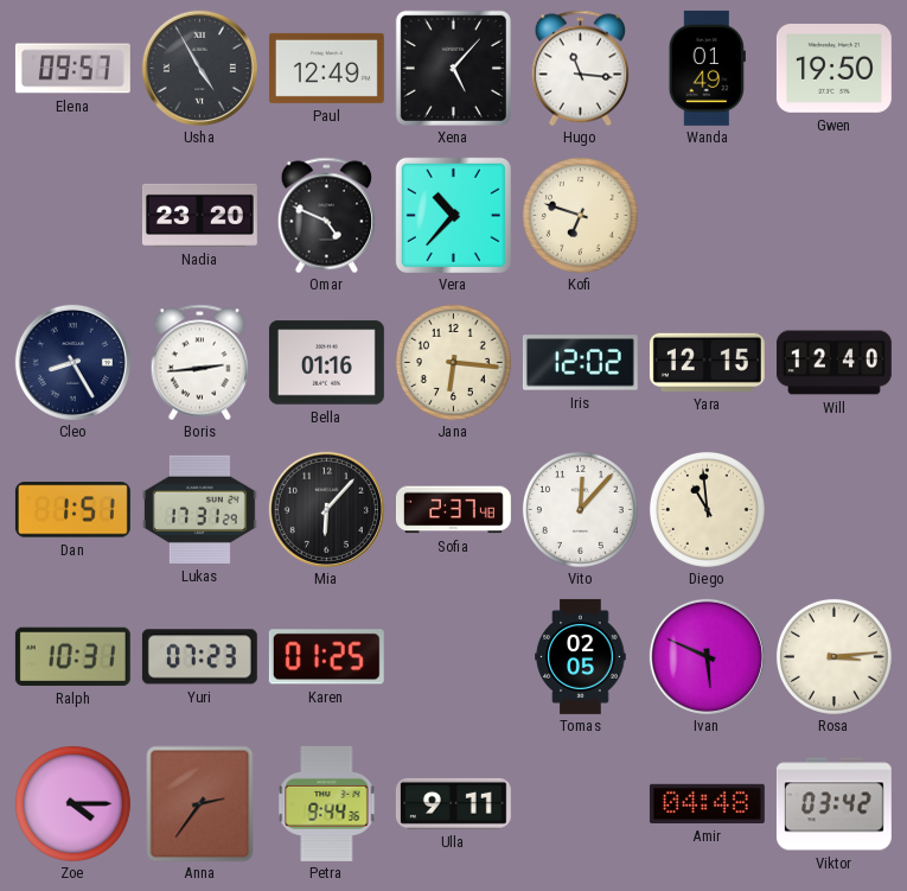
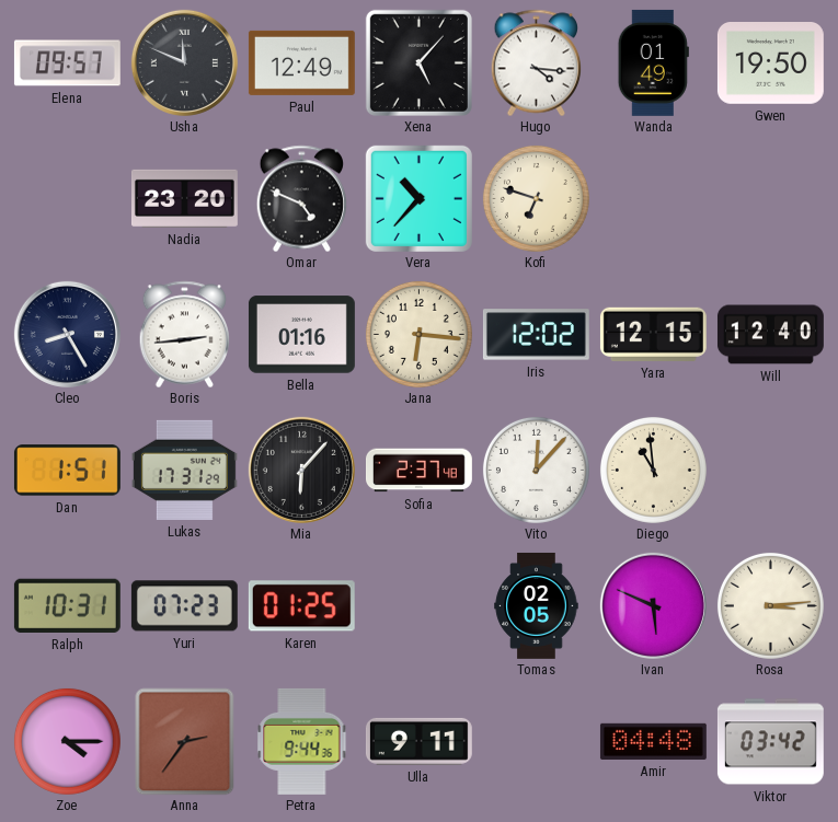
Usha: 4:55 -> 11:49 (184, 62)
Hugo: 11:16 -> 4:16 (536, 62)
